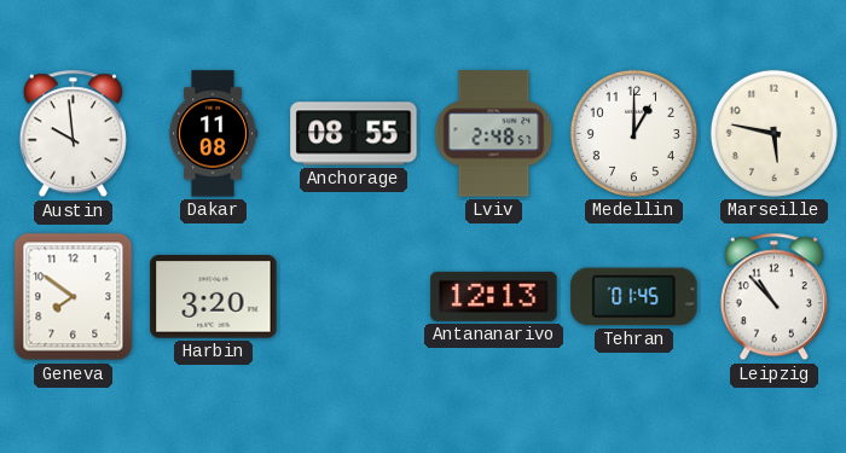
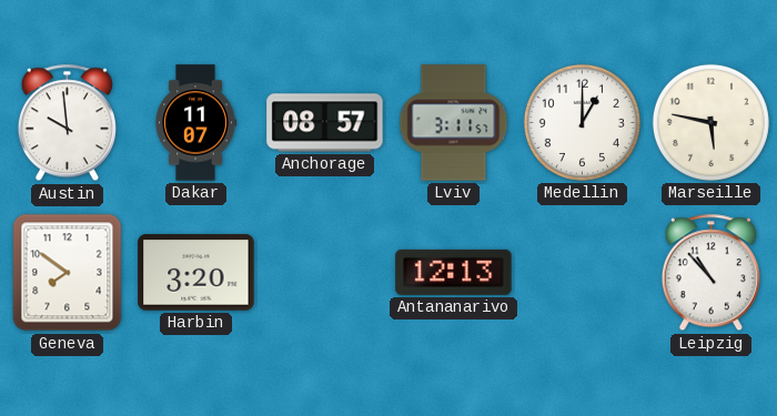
Dakar: 11:08 -> 11:07 (195, 123)
Anchorage: 08:55 -> 08:57 (325, 123)
Lviv: 2:48 -> 3:11 (454, 123)
Tehran: 01:45 -> none (634, 297)
